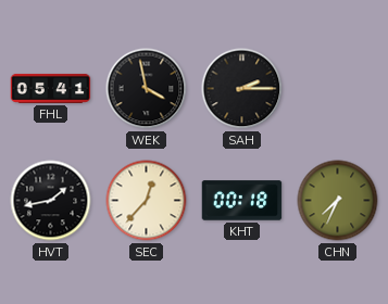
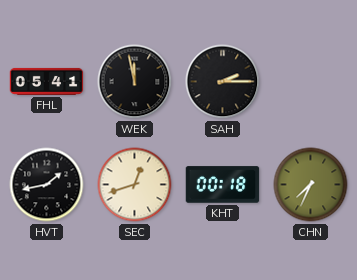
WEK: 3:58 -> 11:58 (135, 82)
SEC: 12:37 -> 12:42 (135, 185)
